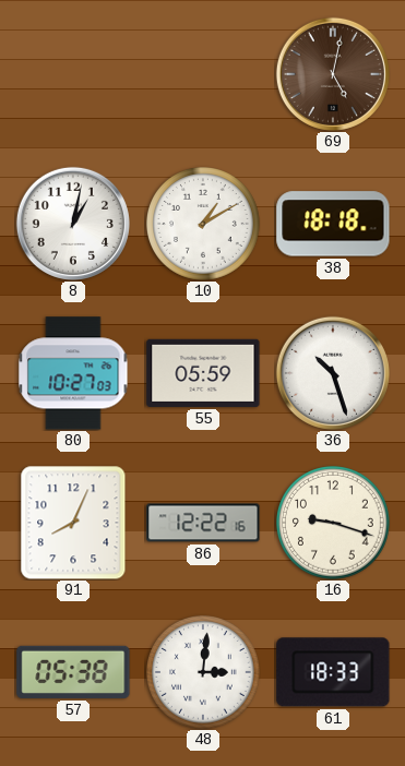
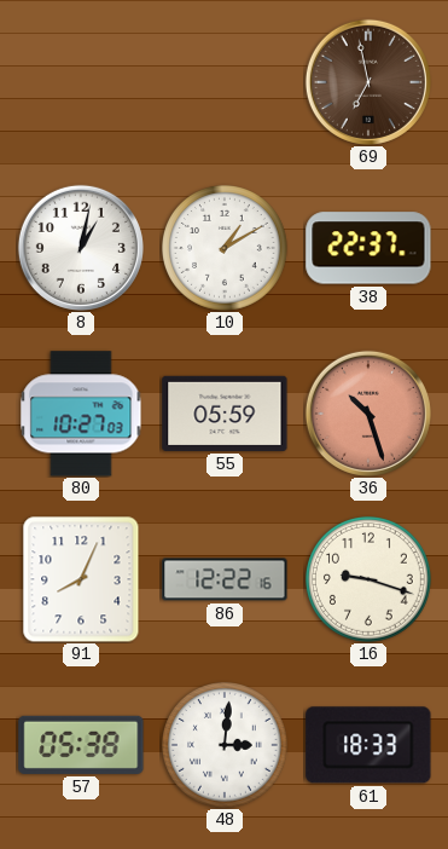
69: 5:02 -> 6:58 (368, 82)
38: 18:18 -> 22:37 (368, 248)
36 dial: white -> salmon (368, 414)
